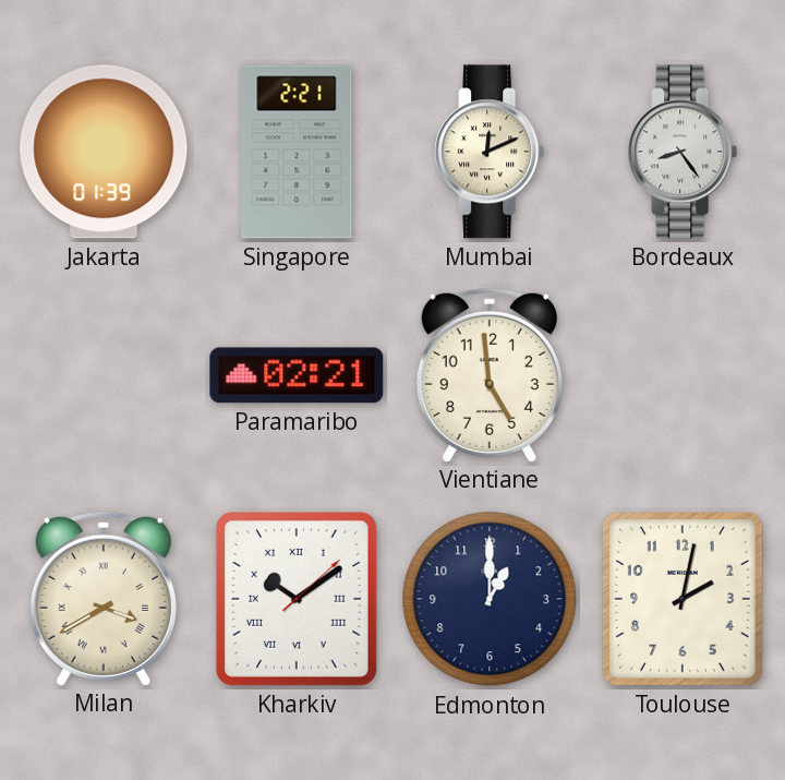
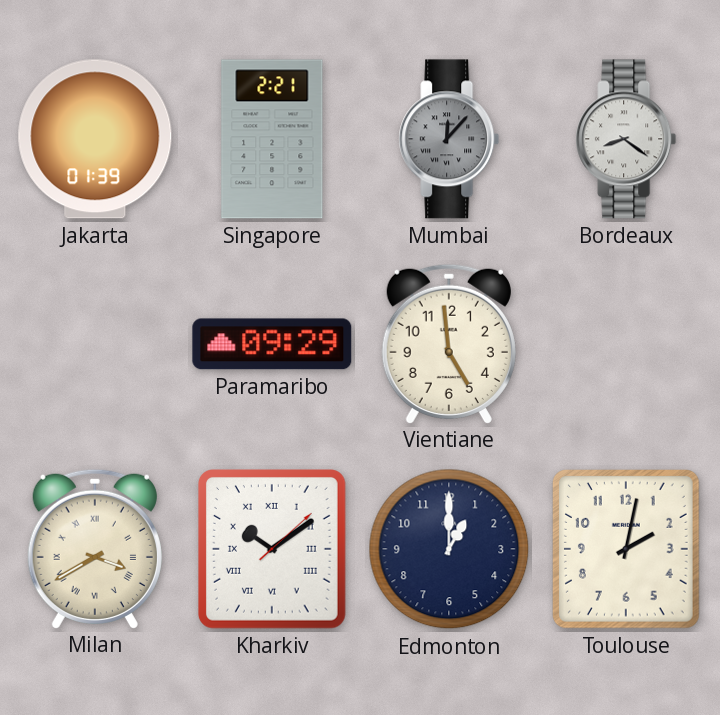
Mumbai: 12:11 -> 12:07 (449, 139)
Mumbai dial: cream -> grey (449, 139)
Bordeaux: 8:24 -> 8:21 (626, 139)
Paramaribo: 02:21 -> 09:29 (272, 344)
